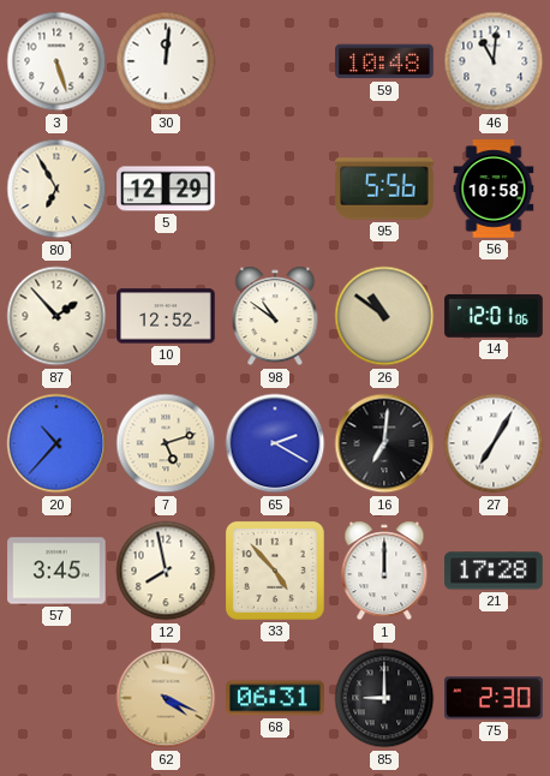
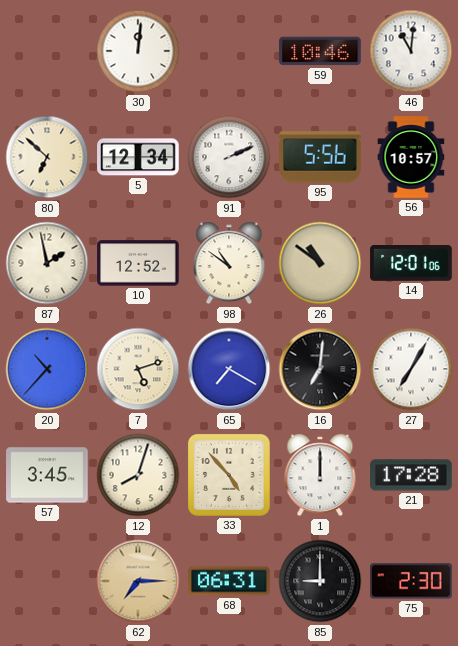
3: 5:27 -> none (56, 61)
59: 10:48 -> 10:46 (320, 51)
80: 6:55 -> 6:52 (47, 157)
5: 12:29 -> 12:34 (138, 157)
91: none -> 2:11 (229, 157)
56: 10:58 -> 10:57 (411, 157)
87: 1:53 -> 1:58 (47, 263)
65: 2:20 -> 7:20 (229, 369)
12: 7:58 -> 8:03 (138, 475)
62: 4:19 -> 7:15 (138, 581)
